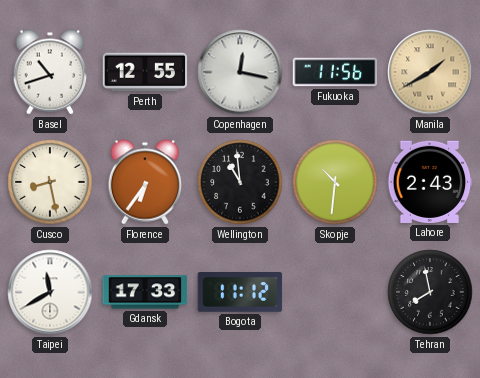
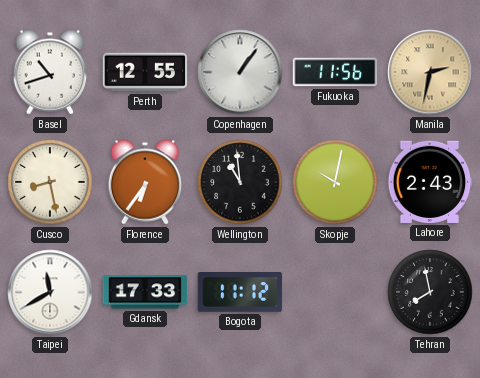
Copenhagen: 12:17 -> 1:06 (240, 72)
Manila: 1:40 -> 2:32 (430, 72)
Skopje: 10:31 -> 10:02 (335, 182)
